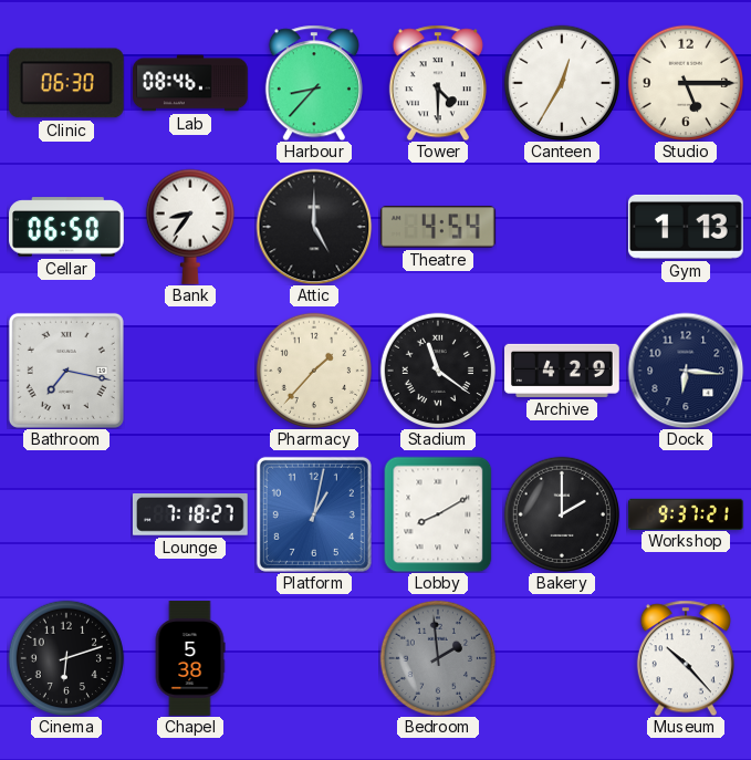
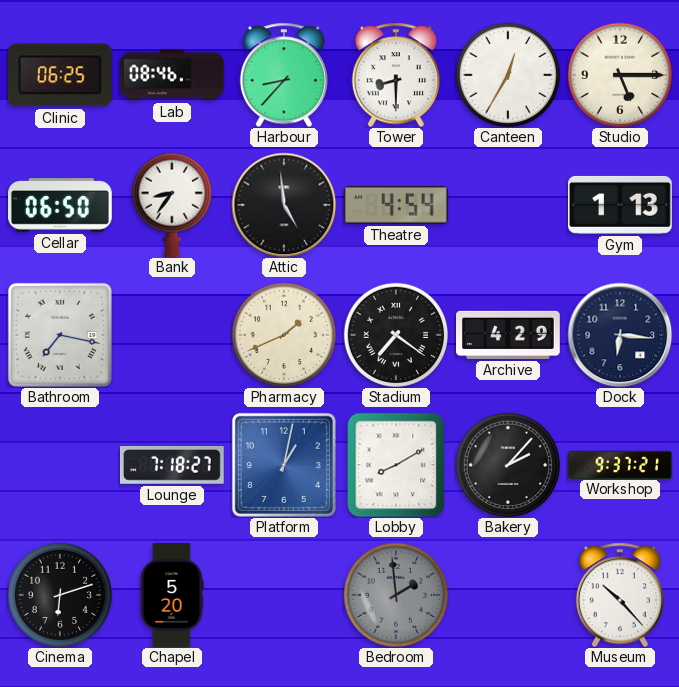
Clinic: 06:30 -> 06:25 (60, 75)
Tower: 4:30 -> 8:30 (396, 75)
Attic: 5:00 -> 4:59 (284, 205)
Pharmacy: 1:37 -> 1:41 (283, 334)
Stadium: 11:21 -> 7:21 (395, 334)
Bakery: 2:00 -> 2:07 (507, 464)
Chapel: 5:38 -> 5:20 (172, 595)
